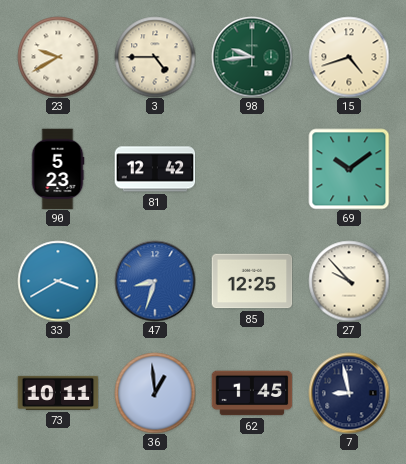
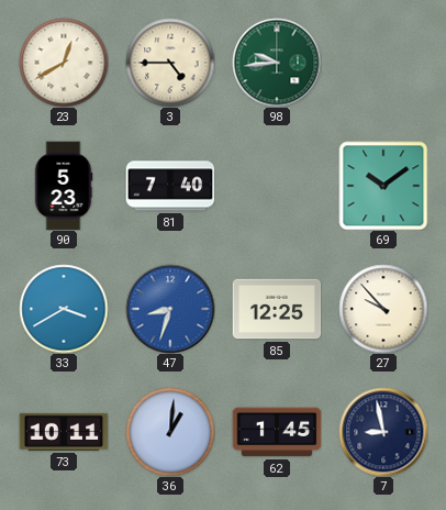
23: 9:40 -> 12:40 (64, 63)
15: 4:42 -> none (349, 57)
81: 12:42 -> 7:40 (170, 186)
36: 12:59 -> 1:01 (170, 432)
